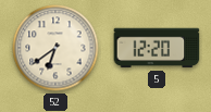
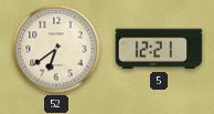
5: 12:20 -> 12:21 (159, 49)
